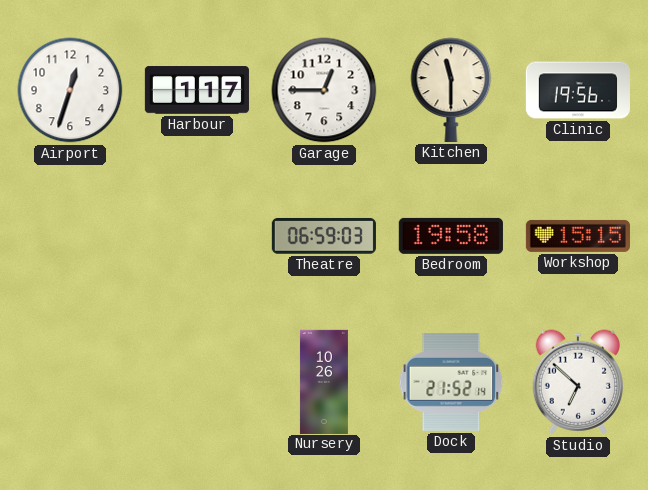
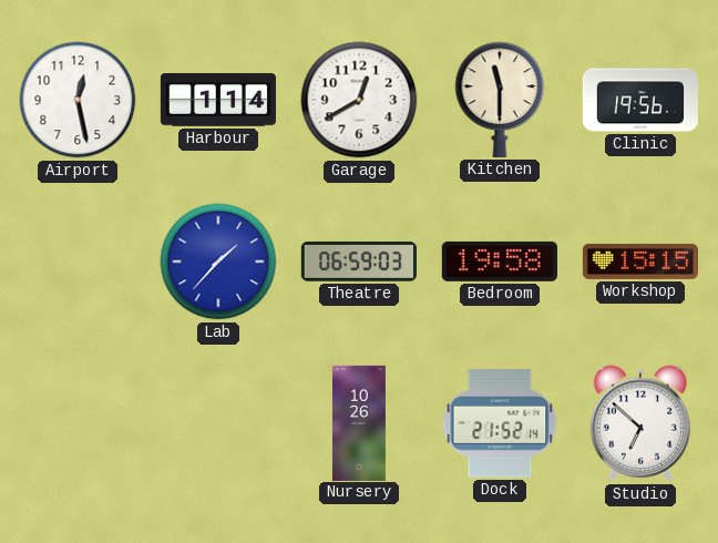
Airport: 12:33 -> 12:28 (78, 100)
Harbour: 1:17 -> 1:14 (218, 100)
Garage: 12:45 -> 12:40 (359, 100)
Lab: none -> 1:37 (218, 262)
